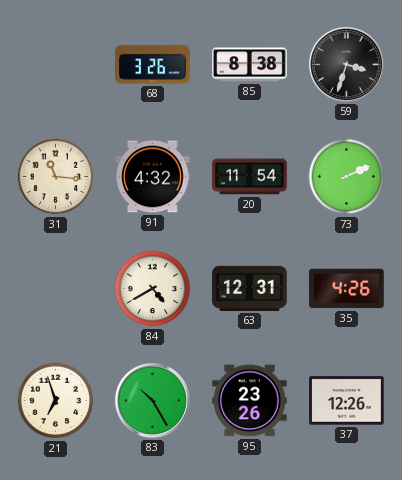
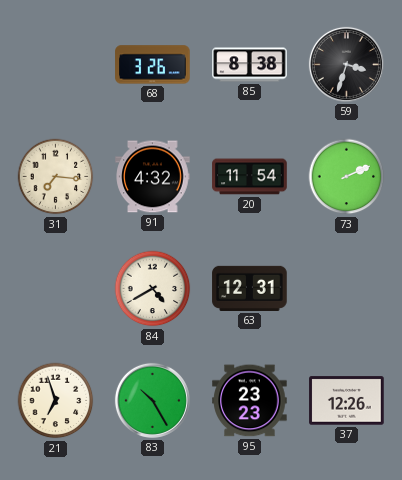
31: 11:16 -> 7:16 (56, 177)
35: 4:26 -> none (347, 289)
95: 23:26 -> 23:23 (250, 401)
